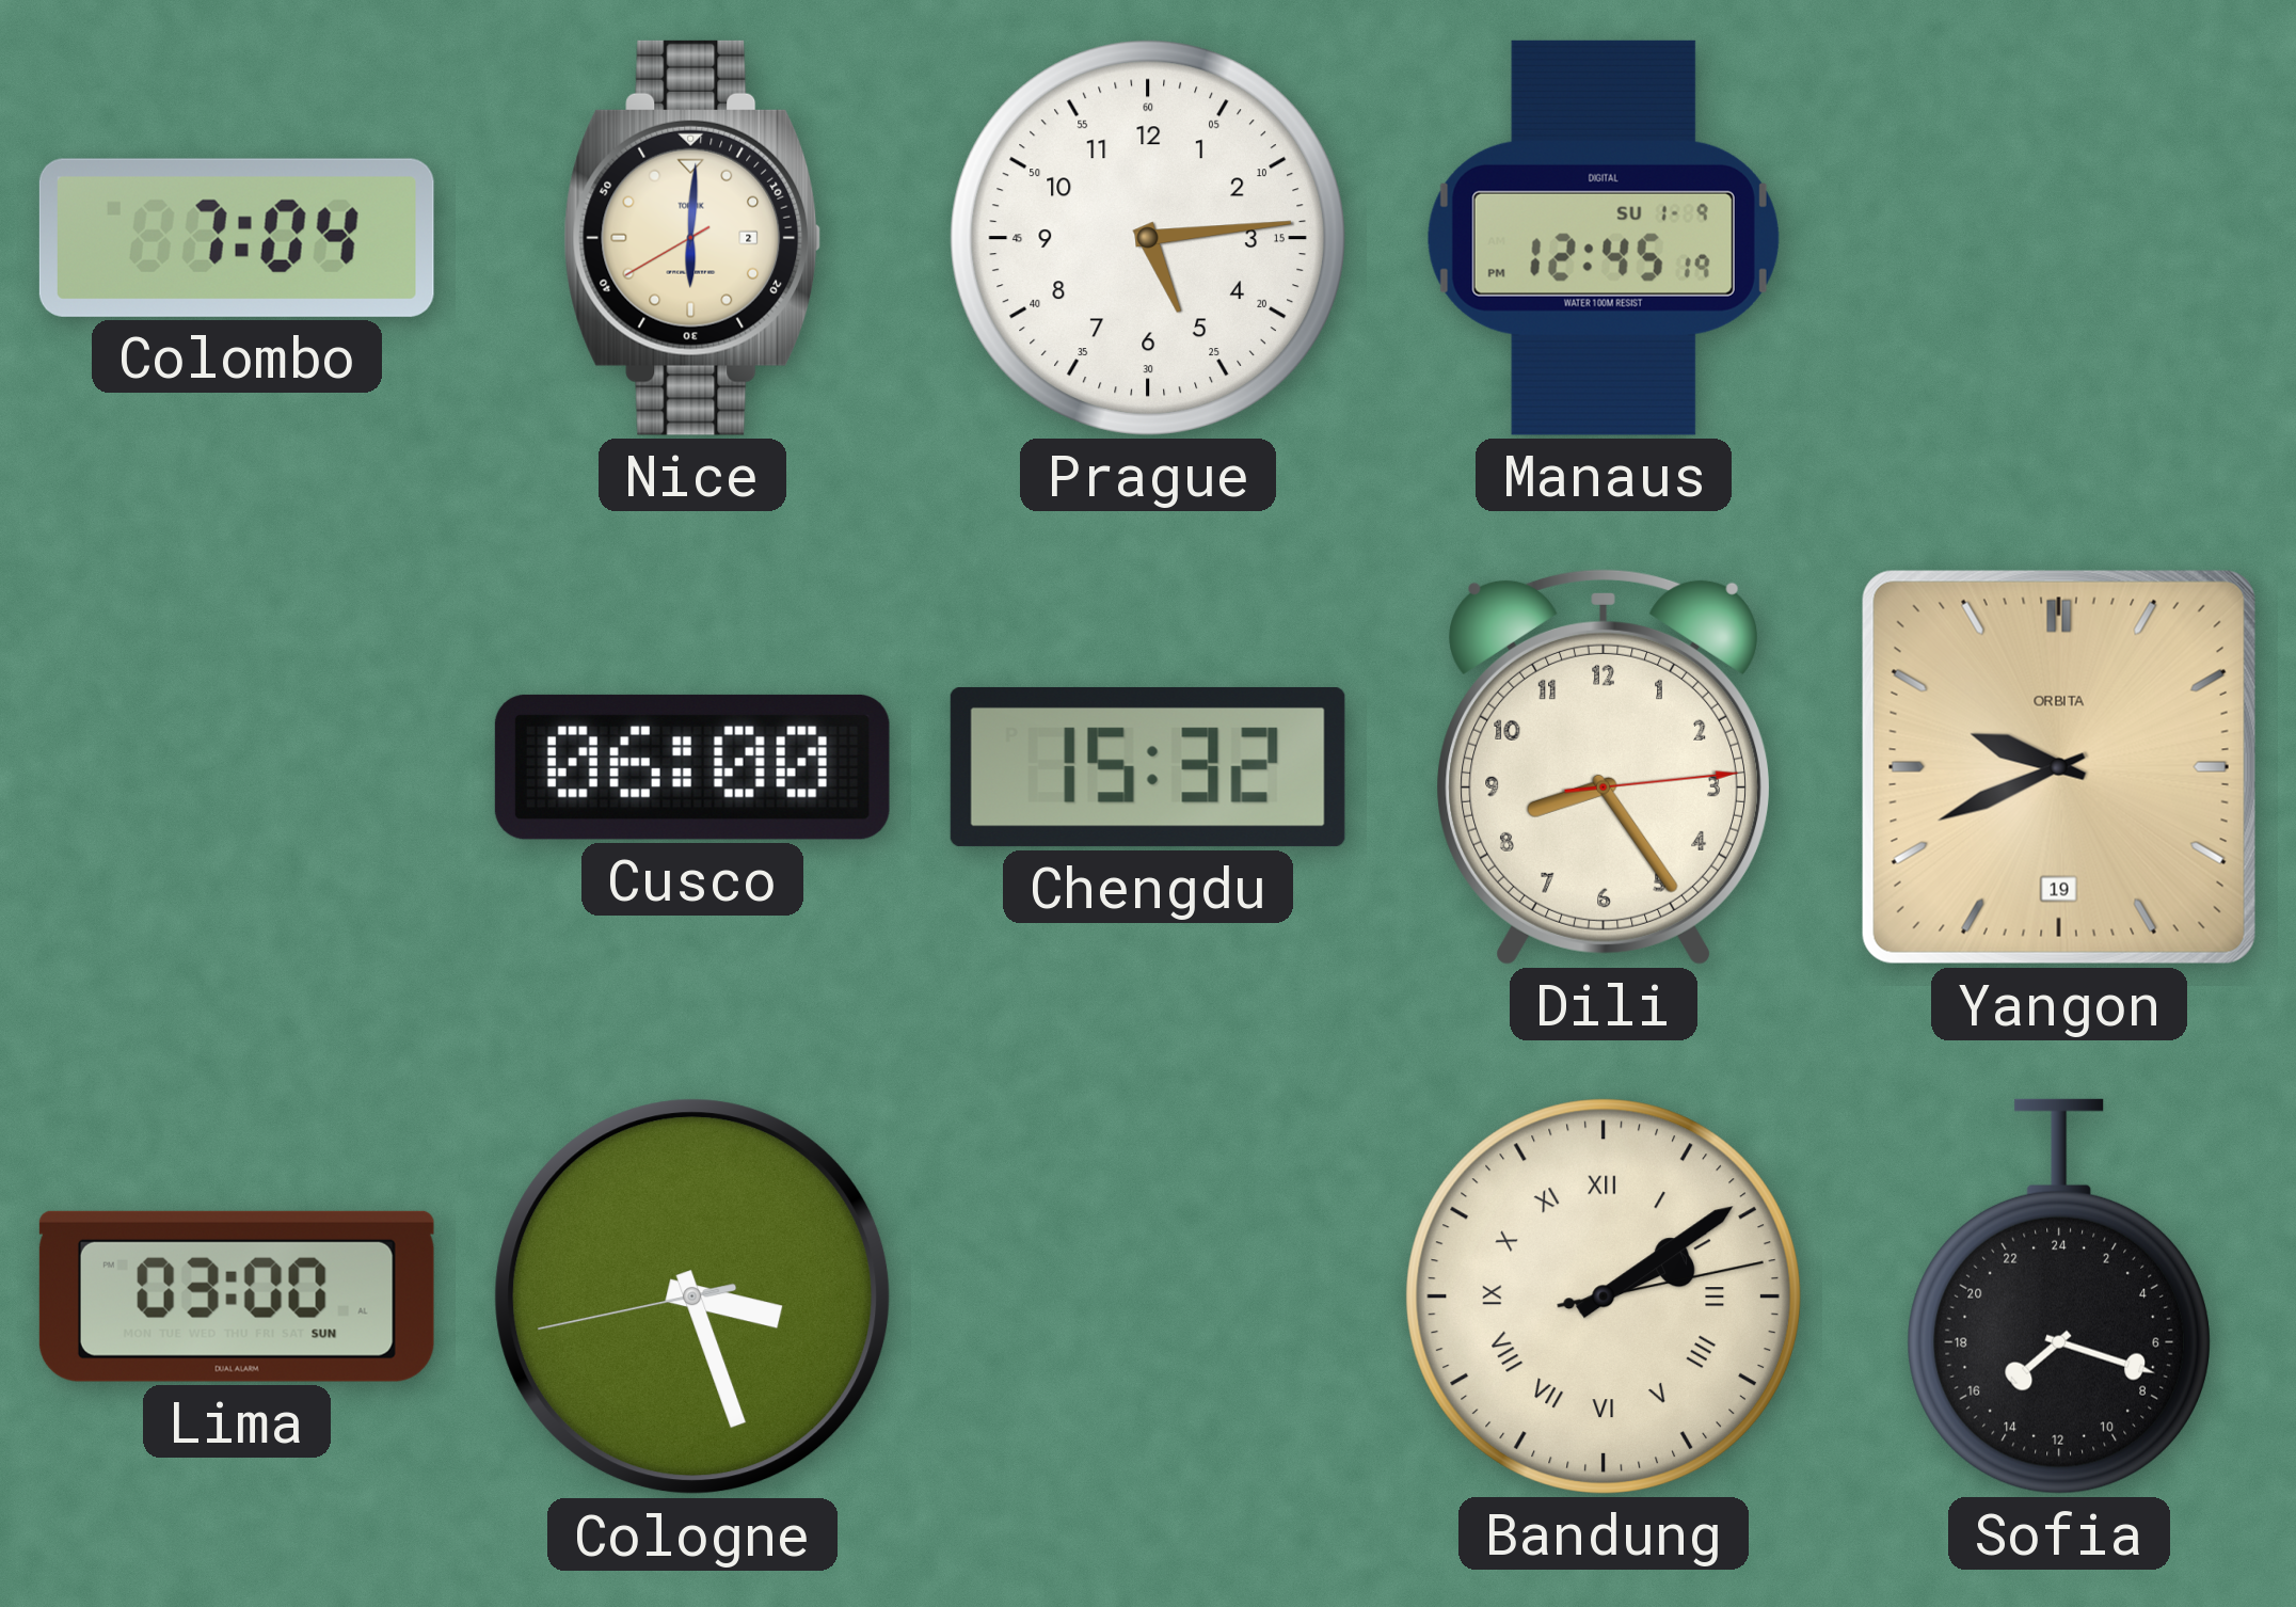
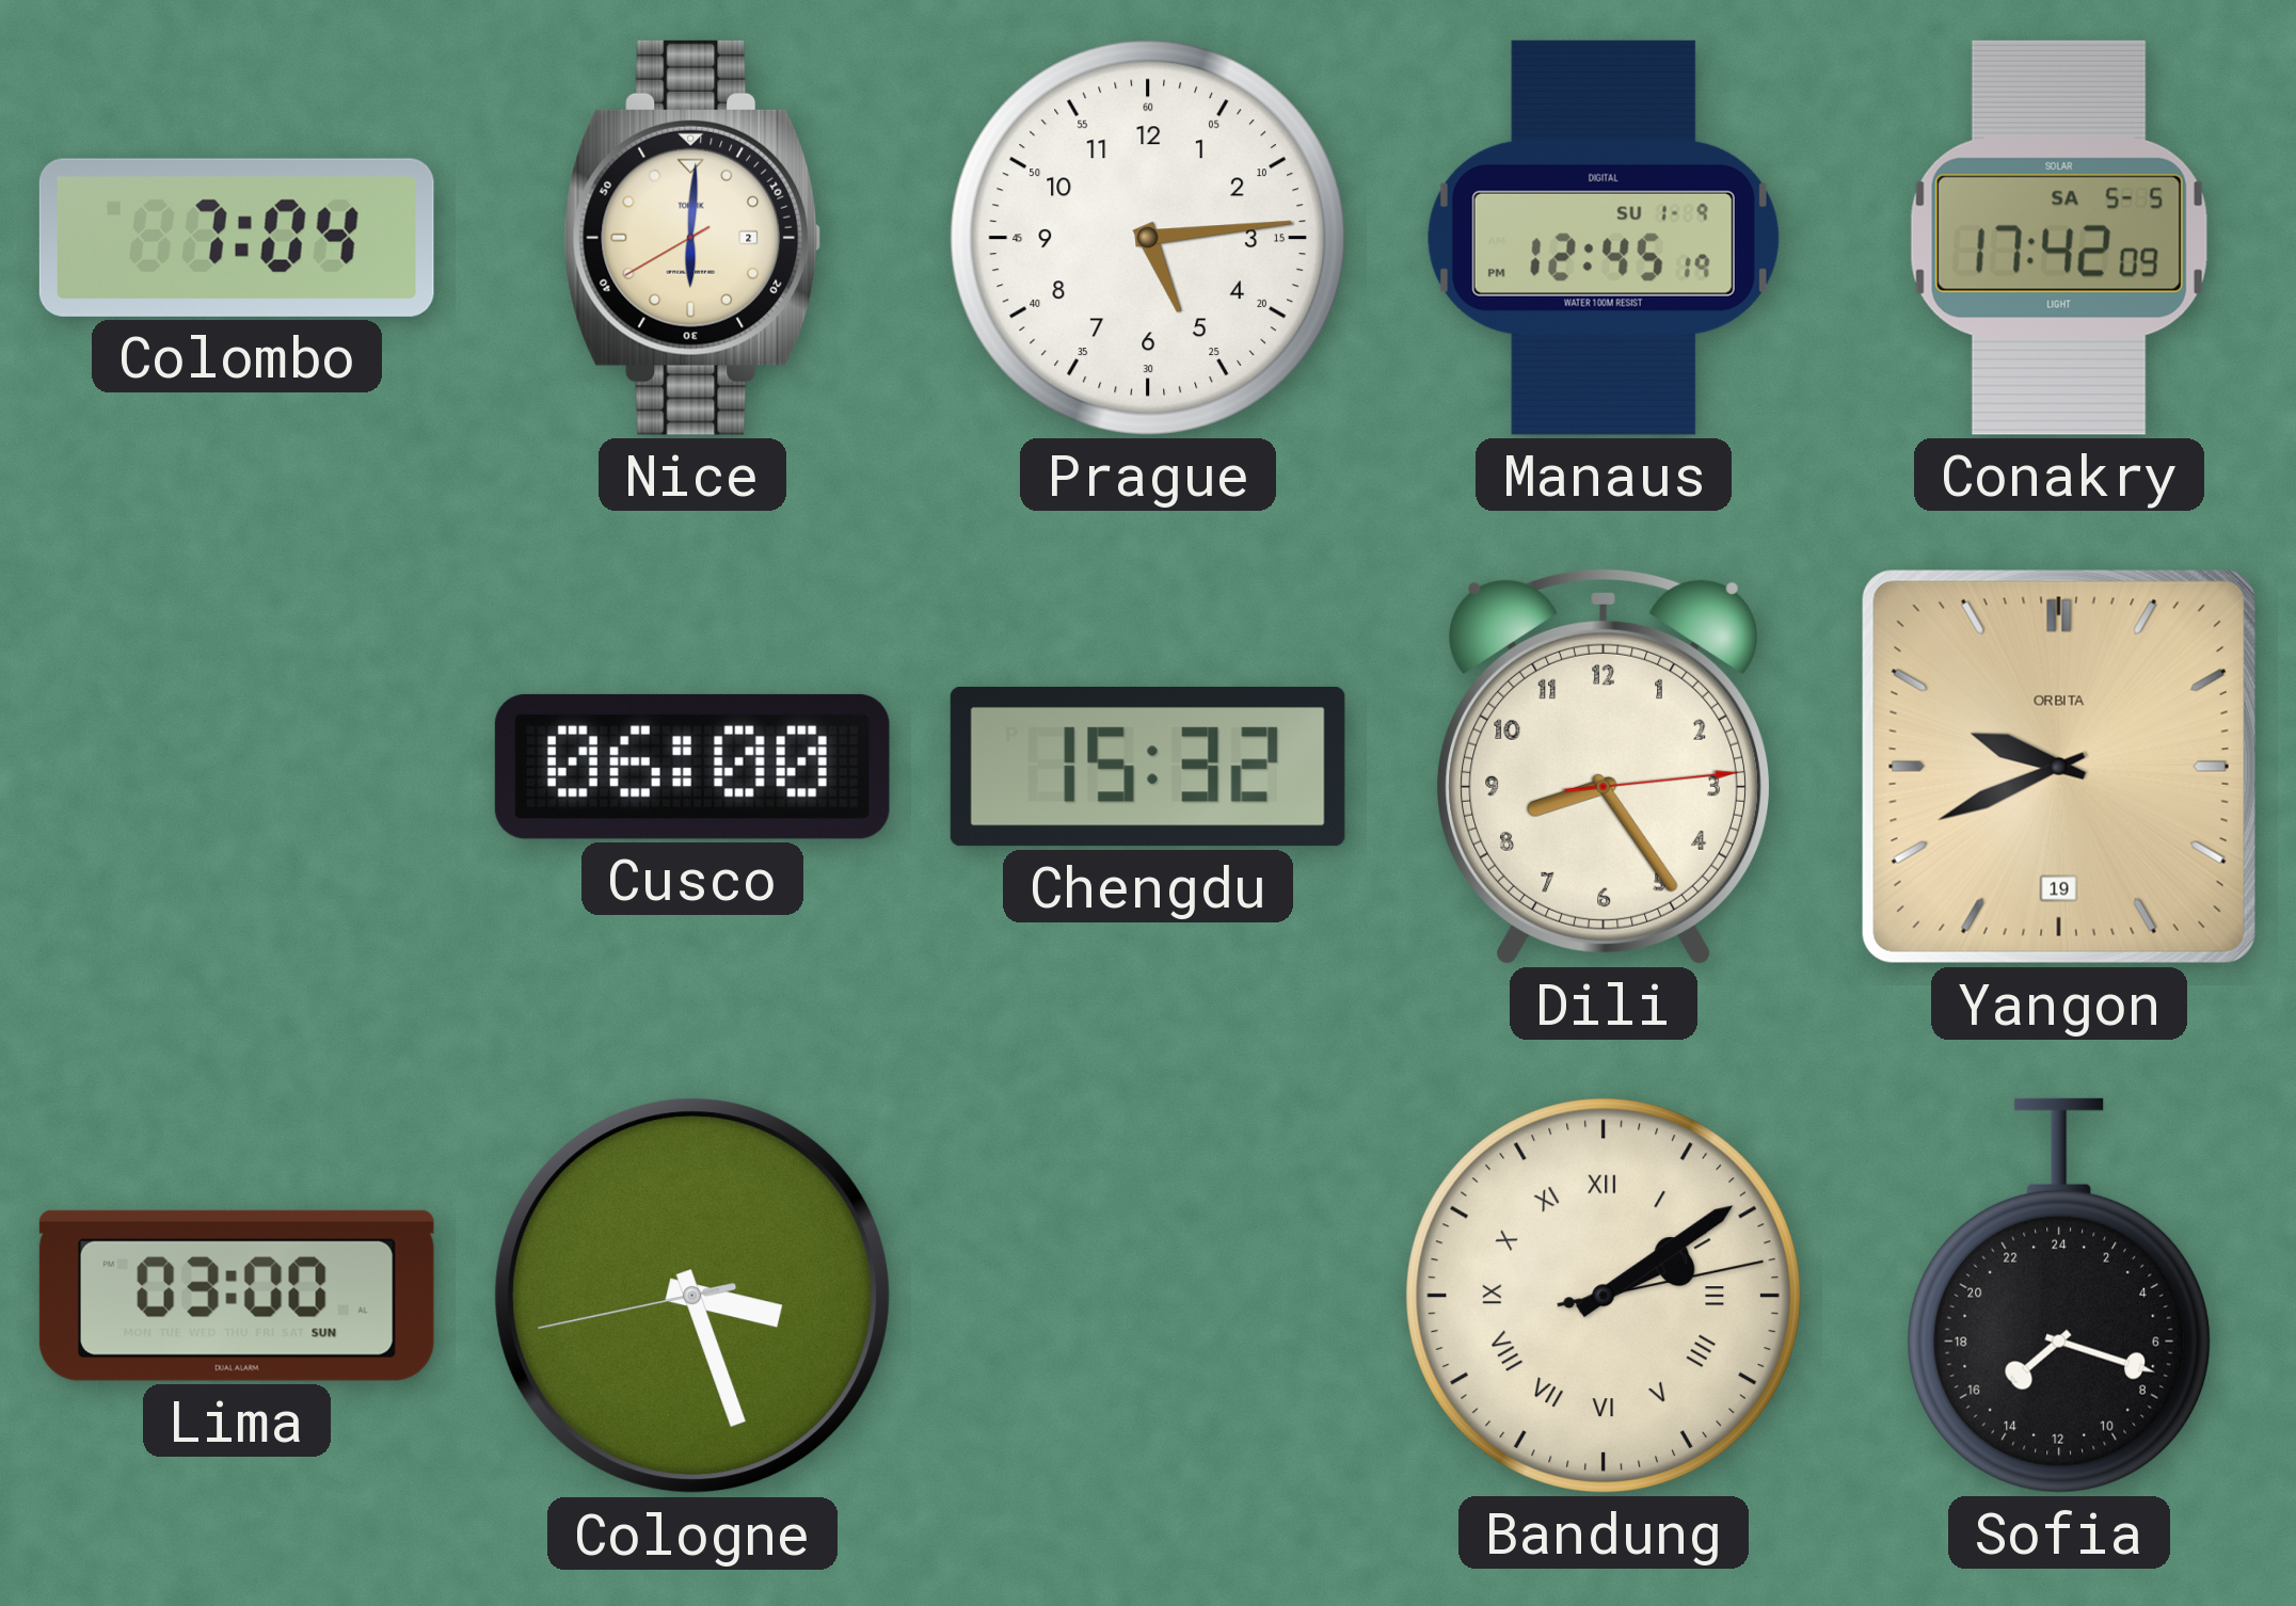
Conakry: none -> 17:42 (2059, 238)
